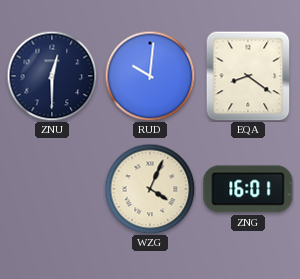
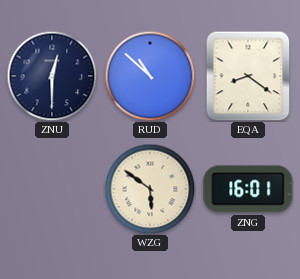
RUD: 10:01 -> 10:52 (150, 76)
WZG: 4:04 -> 5:51 (150, 189)
